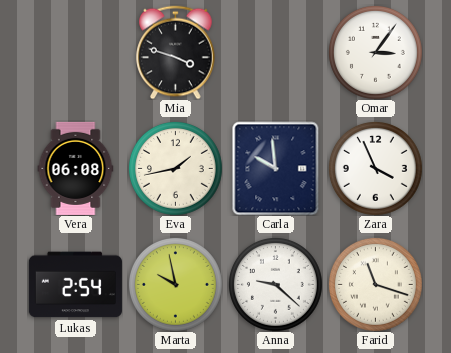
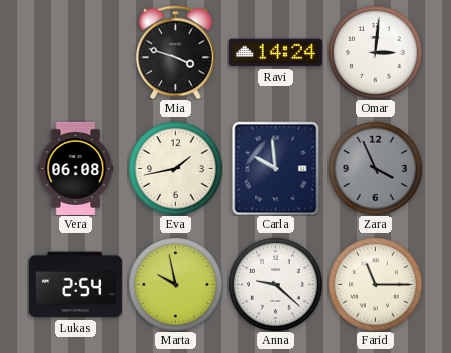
Ravi: none -> 14:24 (275, 53)
Omar: 3:06 -> 3:01 (375, 52)
Zara dial: white -> grey (375, 168)
Farid: 11:18 -> 11:15 (375, 284)
